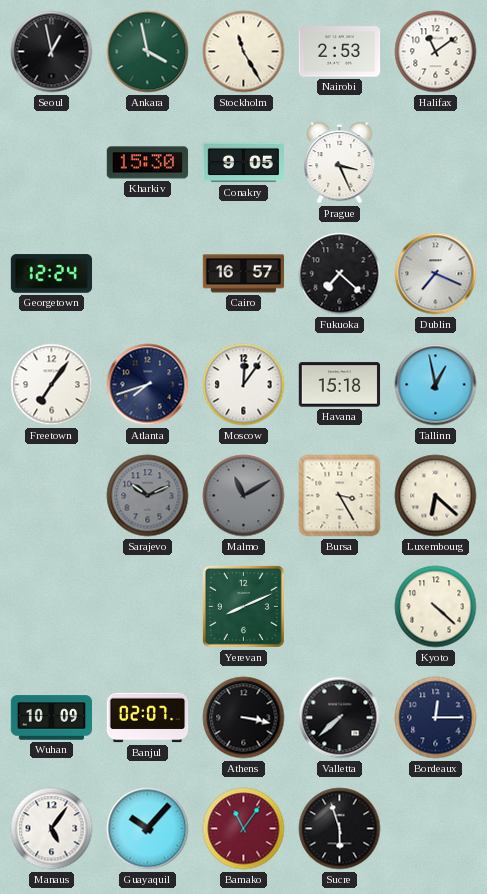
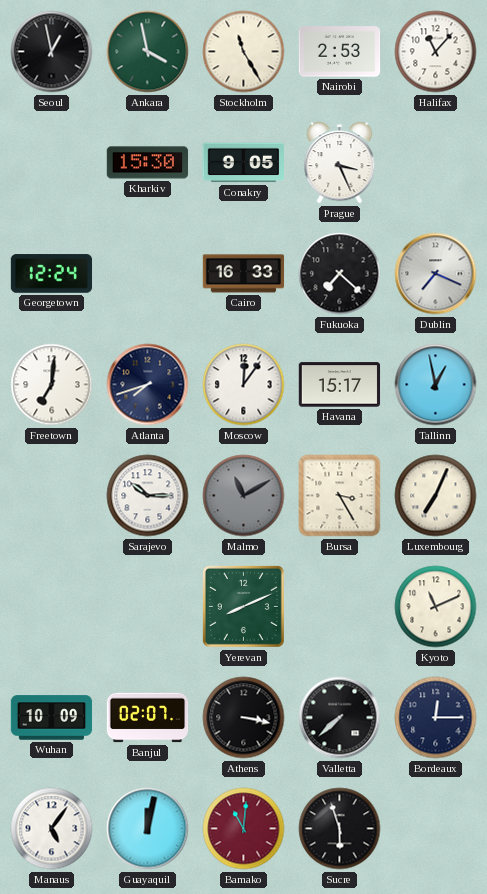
Halifax: 11:09 -> 11:07 (436, 52)
Cairo: 16:57 -> 16:33 (244, 274)
Freetown: 7:06 -> 7:01 (52, 385)
Havana: 15:18 -> 15:17 (340, 385)
Sarajevo: 10:11 -> 10:15 (148, 496)
Sarajevo dial: grey -> white (148, 496)
Luxembourg: 6:22 -> 7:04 (436, 496)
Kyoto: 4:22 -> 11:11 (436, 607)
Guayaquil: 10:07 -> 12:02 (148, 829)
Bamako: 11:06 -> 11:01 (244, 829)
